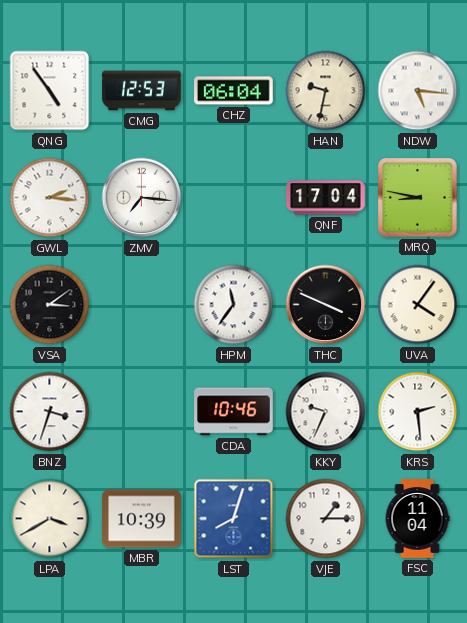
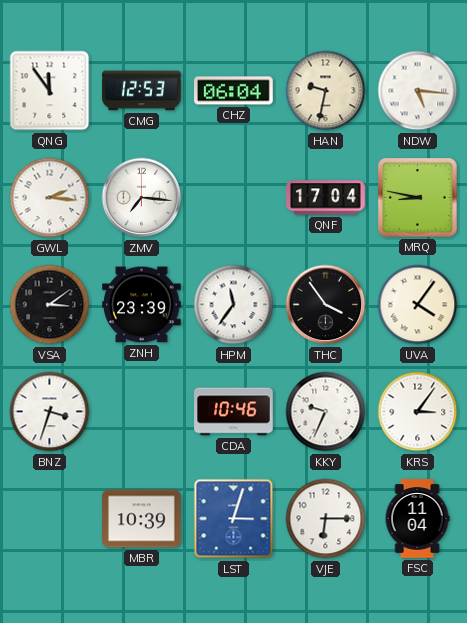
QNG: 4:54 -> 11:54 (50, 91)
ZNH: none -> 23:39 (142, 305)
THC: 3:49 -> 3:54 (326, 305)
KRS: 2:29 -> 3:06 (418, 412)
LPA: 3:40 -> none (50, 519)
LST: 8:03 -> 3:03 (234, 519)
VJE: 1:15 -> 6:15 (326, 519)
